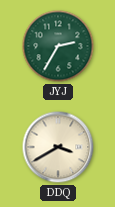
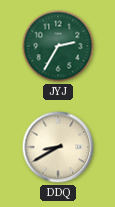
DDQ: 3:40 -> 8:40 (58, 147)
